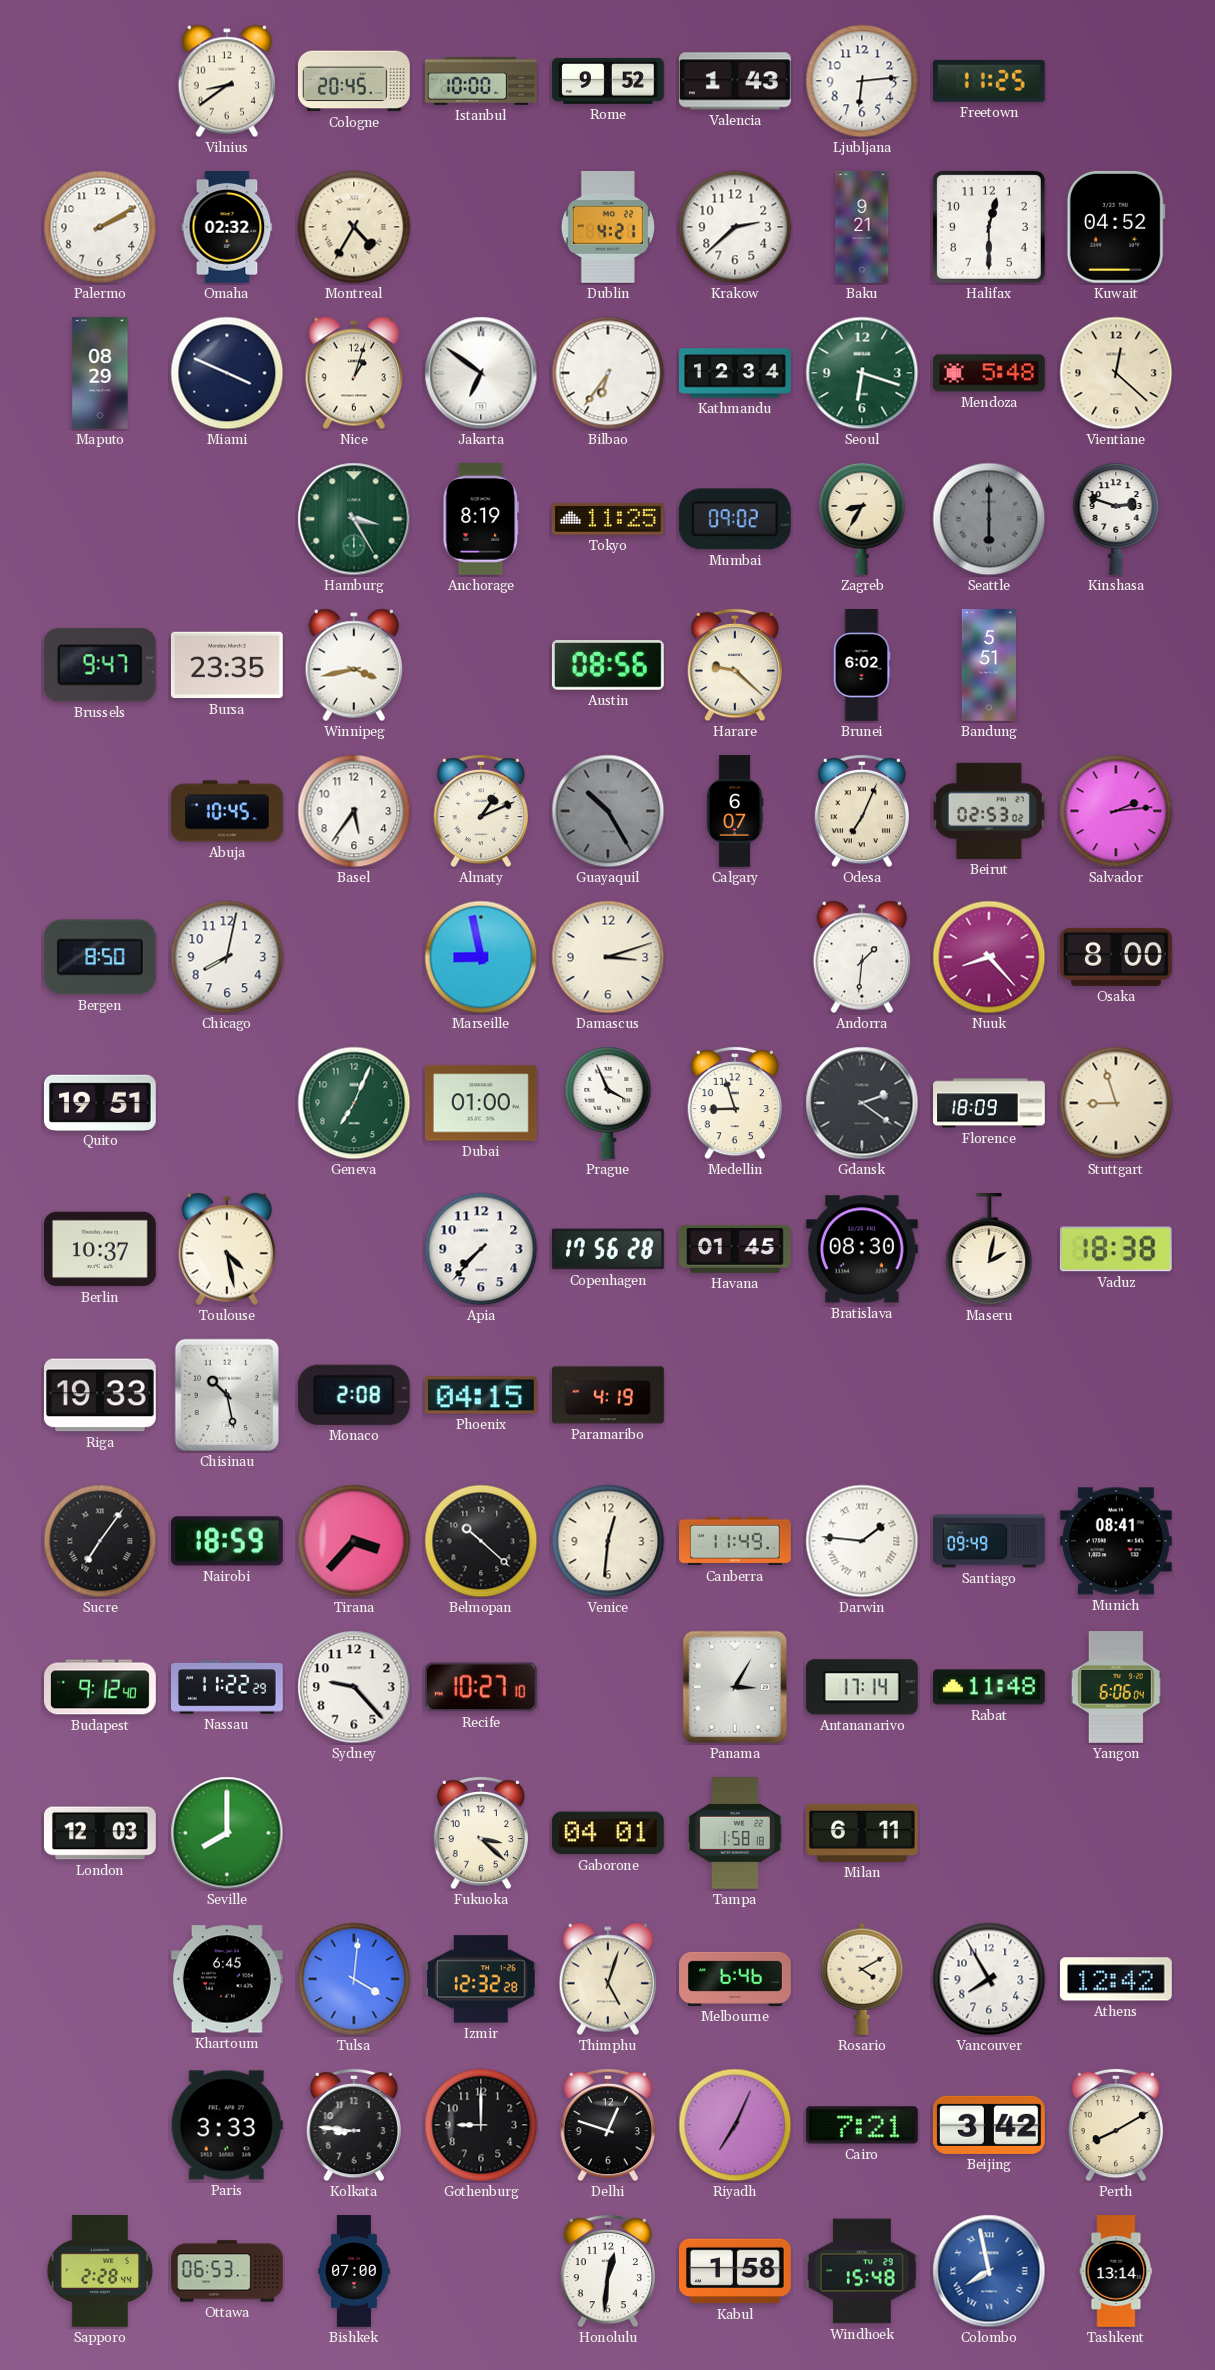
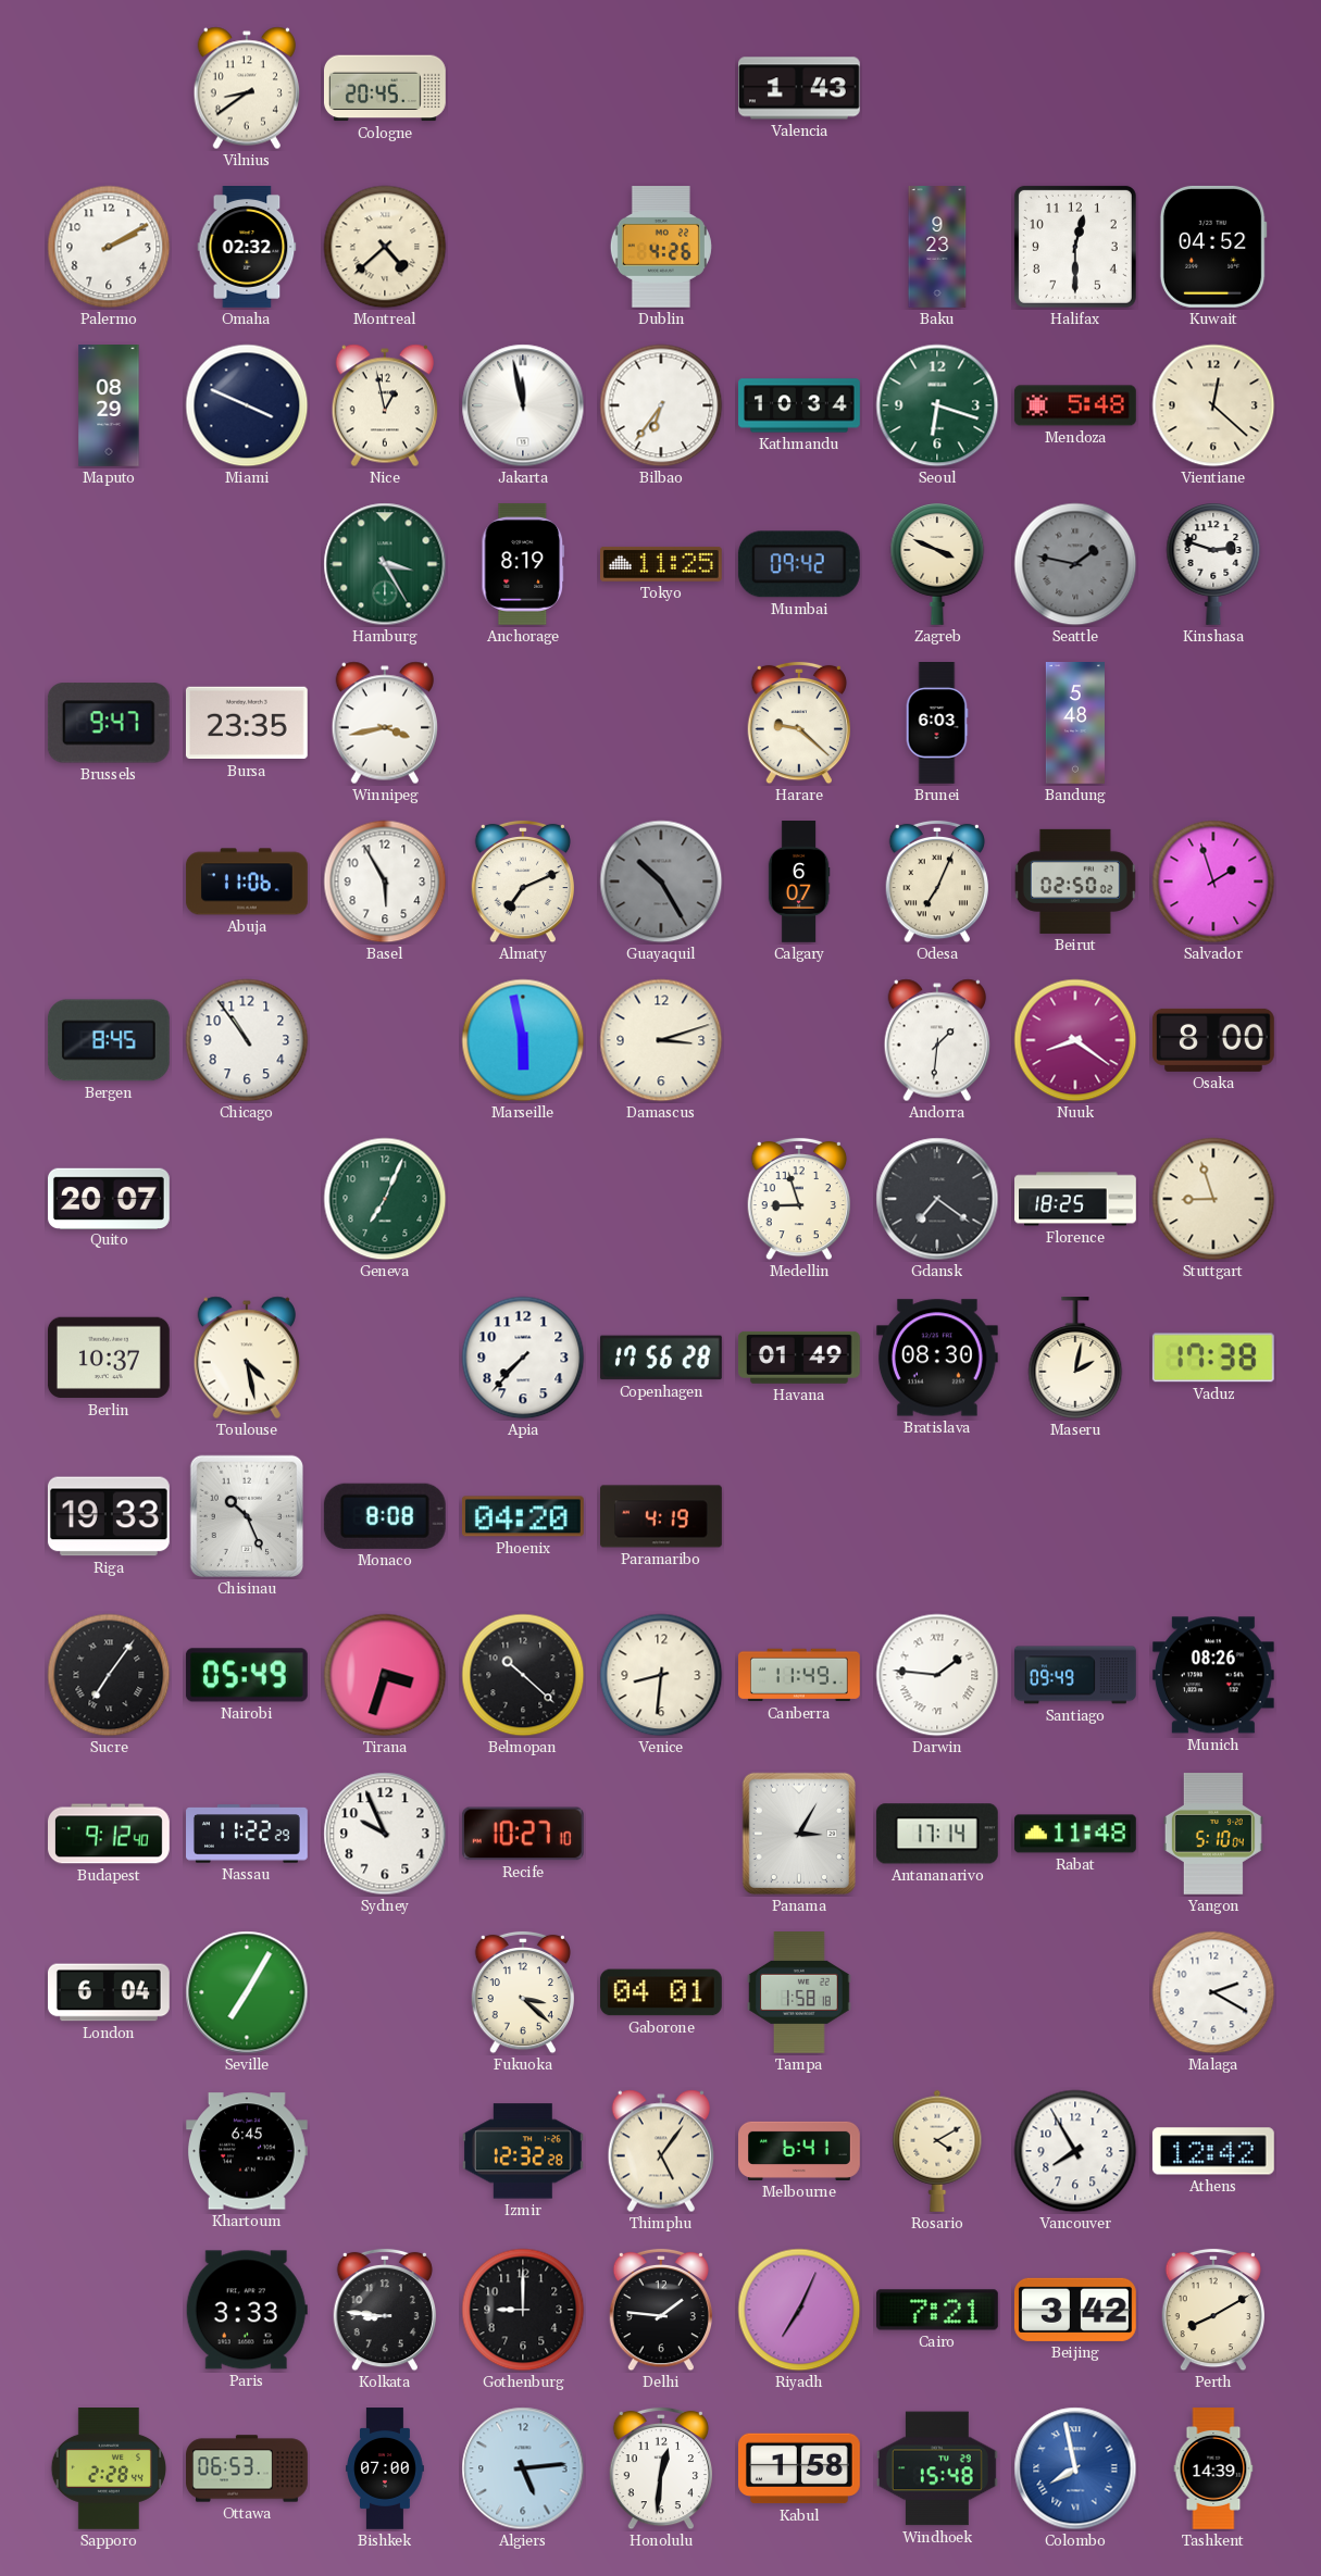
Istanbul: 10:00 -> none (482, 81)
Rome: 9:52 -> none (609, 81)
Ljubljana: 6:14 -> none (862, 81)
Freetown: 11:25 -> none (989, 81)
Montreal: 4:35 -> 4:38 (385, 247)
Dublin: 4:21 -> 4:26 (661, 248)
Krakow: 2:38 -> none (735, 227)
Baku: 9:21 -> 9:23 (937, 248)
Nice: 1:03 -> 12:58 (384, 405)
Jakarta: 6:51 -> 11:58 (523, 405)
Kathmandu: 12:34 -> 10:34 (800, 405)
Mumbai: 09:02 -> 09:42 (799, 564)
Zagreb: 8:35 -> 3:49 (937, 564)
Seattle: 6:00 -> 1:47 (1075, 564)
Austin: 08:56 -> none (608, 665)
Brunei: 6:02 -> 6:03 (937, 724)
Bandung: 5:51 -> 5:48 (1075, 724)
Abuja: 10:45 -> 11:06 (248, 881)
Basel: 5:36 -> 5:55 (385, 881)
Almaty: 1:11 -> 7:11 (522, 881)
Beirut: 02:53 -> 02:50 (1075, 881)
Salvador: 2:14 -> 1:57 (1213, 881)
Bergen: 8:50 -> 8:45 (109, 1040)
Chicago: 8:02 -> 10:54 (247, 1040)
Marseille: 8:58 -> 5:58 (523, 1040)
Nuuk: 8:23 -> 8:21 (1075, 1040)
Quito: 19:51 -> 20:07 (110, 1198)
Dubai: 01:00 -> none (481, 1103)
Prague: 3:56 -> none (608, 1103)
Gdansk: 2:21 -> 7:21 (937, 1199)
Florence: 18:09 -> 18:25 (1075, 1199)
Havana: 01:45 -> 01:49 (799, 1358)
Vaduz: 18:38 -> 17:38 (1213, 1358)
Chisinau: 10:28 -> 10:26 (247, 1516)
Monaco: 2:08 -> 8:08 (385, 1516)
Phoenix: 04:15 -> 04:20 (523, 1516)
Nairobi: 18:59 -> 05:49 (247, 1675)
Tirana: 3:37 -> 3:33 (385, 1675)
Venice: 12:31 -> 8:31 (661, 1675)
Munich: 08:41 -> 08:26 (1213, 1675)
Sydney: 9:23 -> 9:56 (385, 1834)
Yangon: 6:06 -> 5:10 (1213, 1835)
London: 12:03 -> 6:04 (110, 1992)
Seville: 8:00 -> 7:05 (247, 1992)
Milan: 6:11 -> none (863, 1833)
Malaga: none -> 2:20 (1213, 1992)
Tulsa: 4:01 -> none (354, 1979)
Thimphu: 5:03 -> 5:06 (660, 2151)
Melbourne: 6:46 -> 6:41 (800, 2151)
Delhi: 12:48 -> 1:46 (660, 2310)
Algiers: none -> 5:14 (523, 2468)
Tashkent: 13:14 -> 14:39 (1213, 2468)
